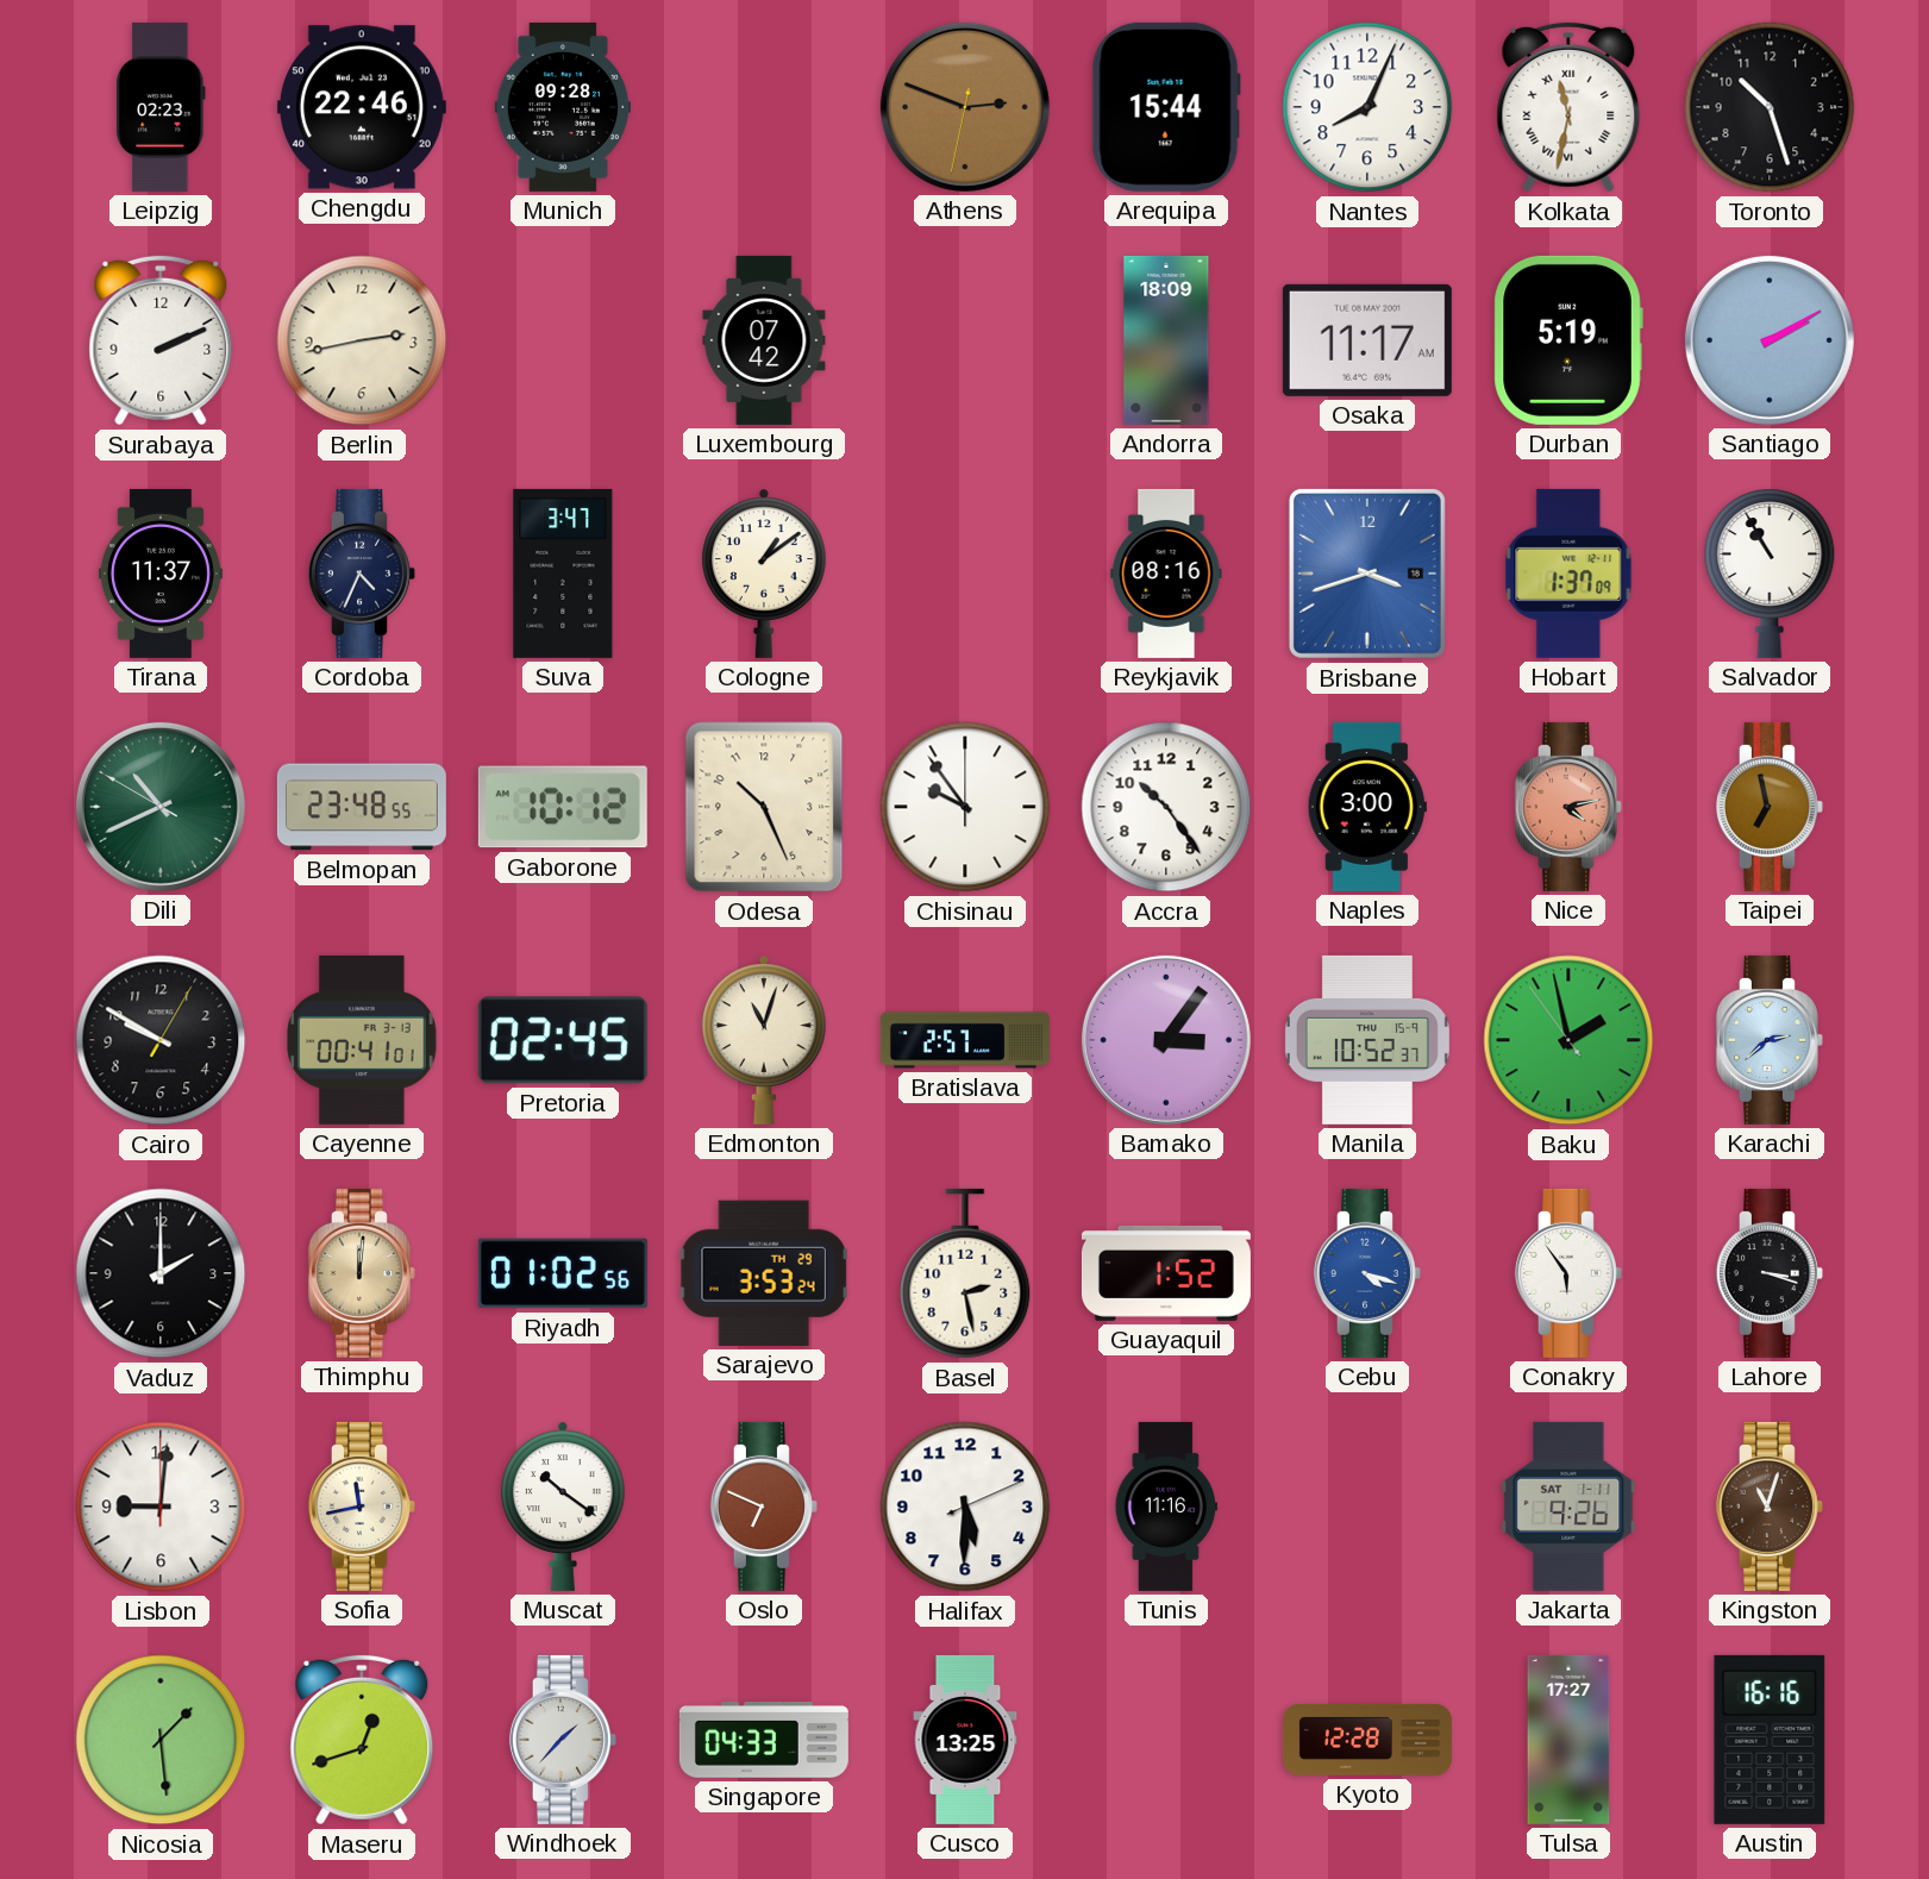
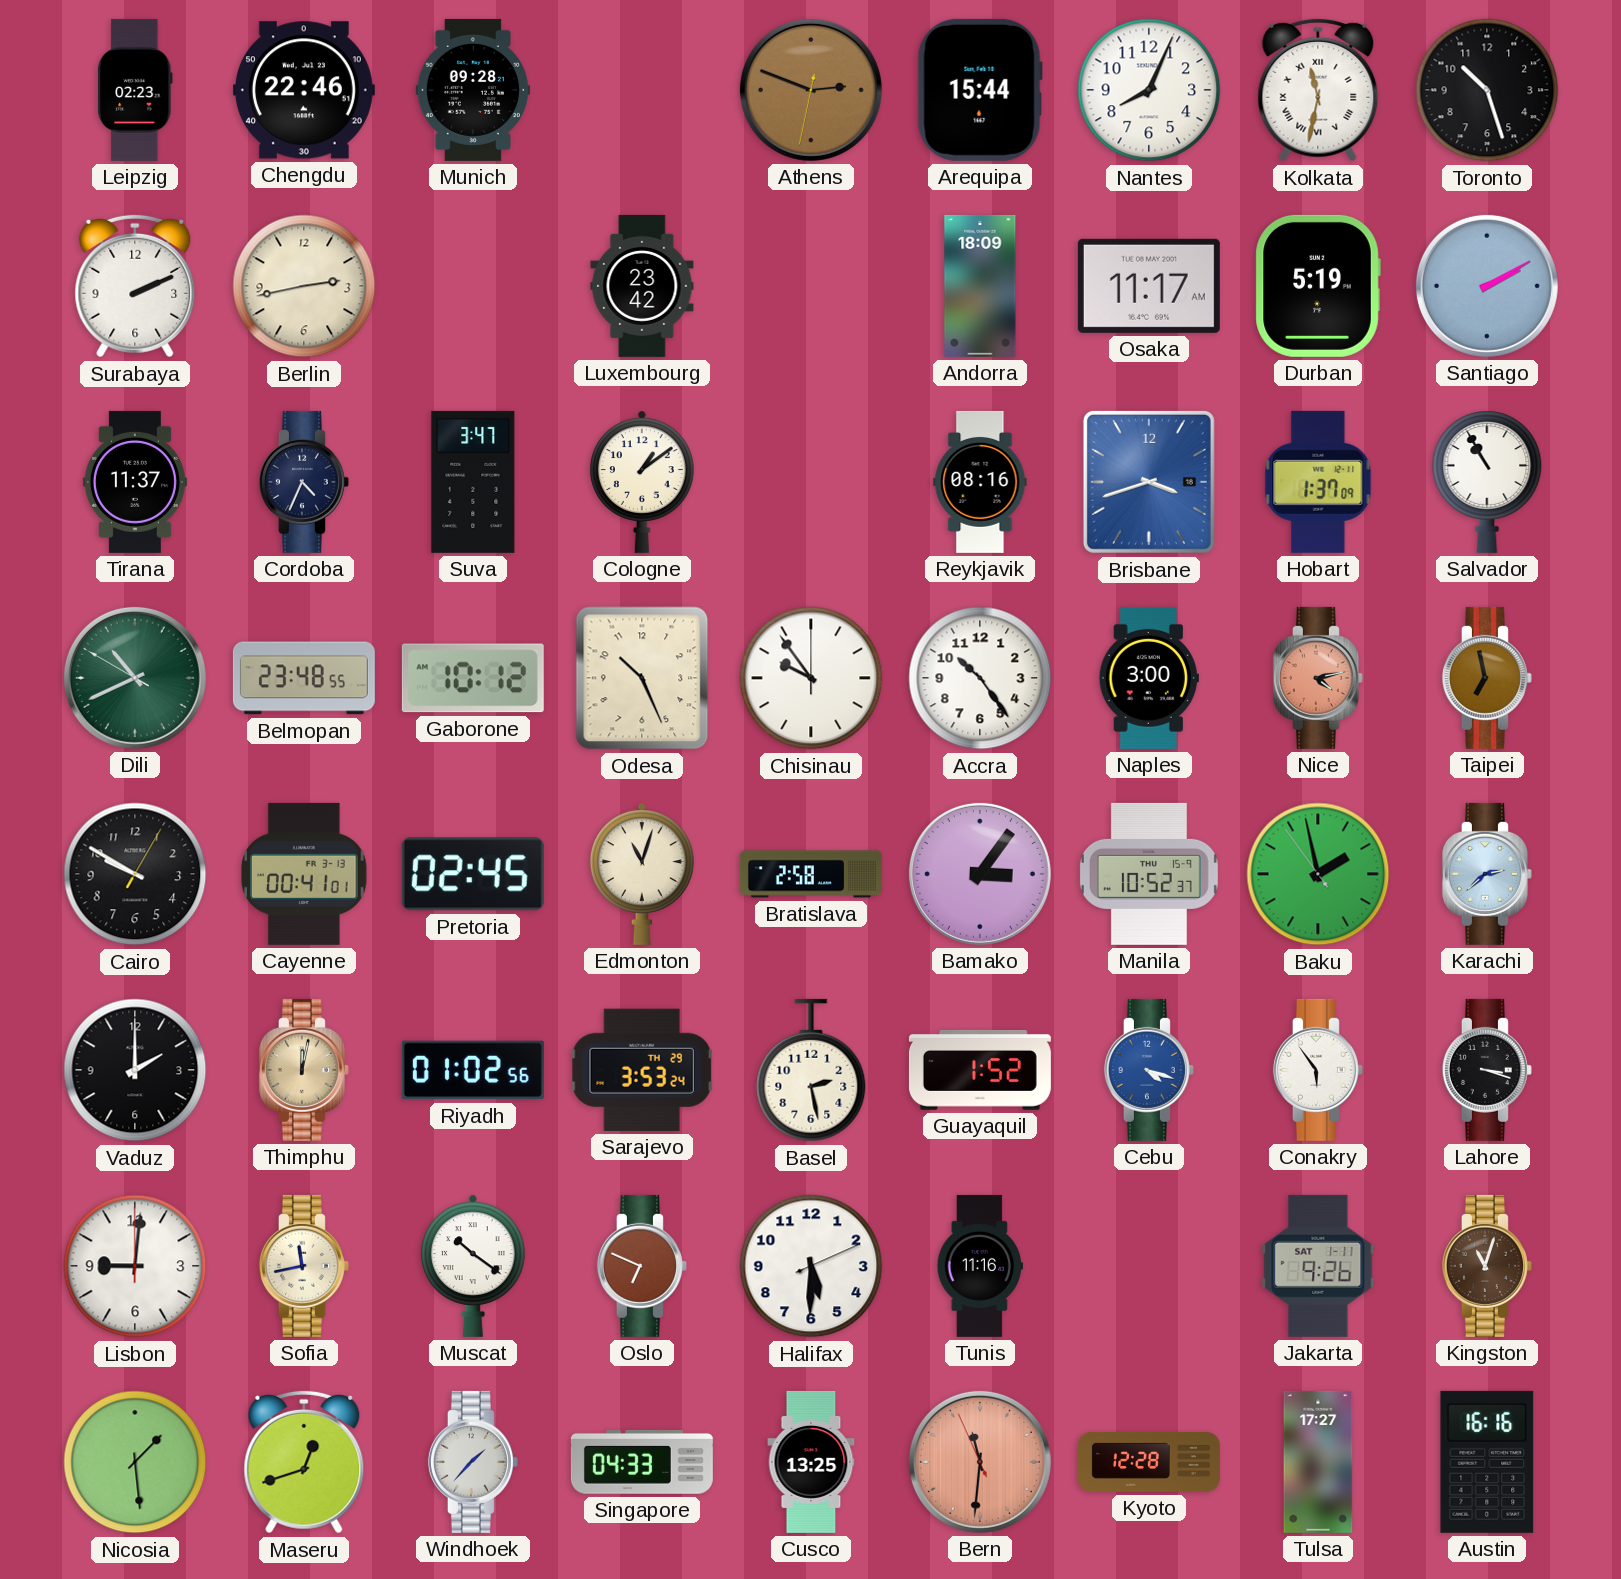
Luxembourg: 07:42 -> 23:42 (642, 286)
Bratislava: 2:57 -> 2:58 (811, 874)
Thimphu: 12:01 -> 12:02 (304, 1070)
Bern: none -> 11:30 (980, 1462)
